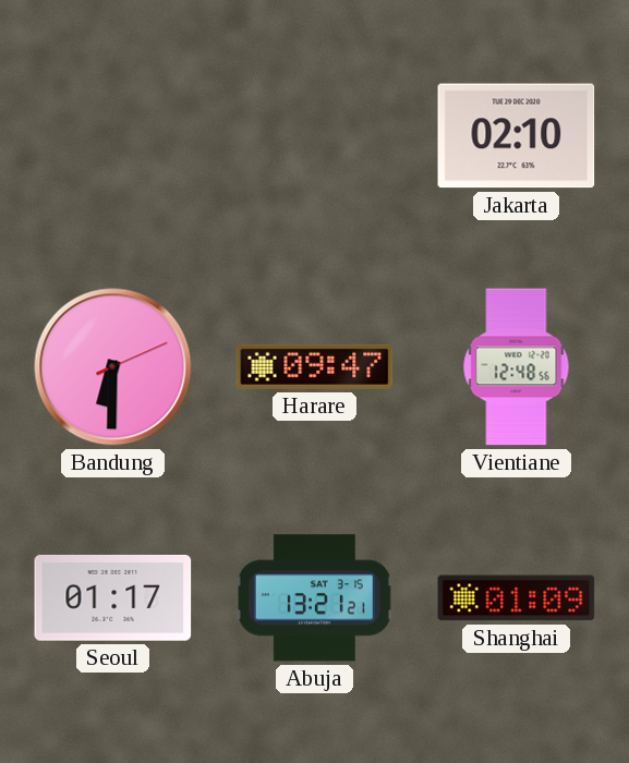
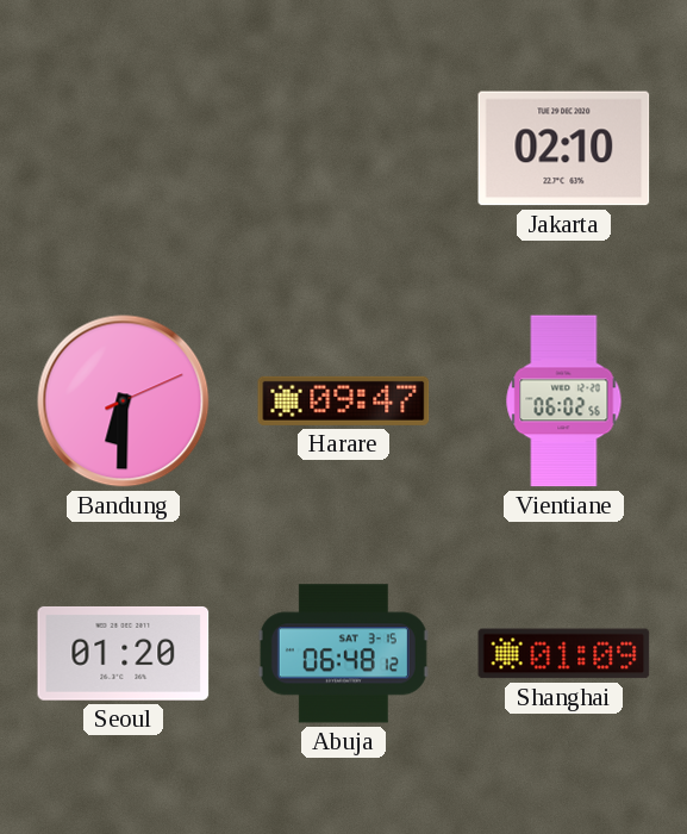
Vientiane: 12:48 -> 06:02 (564, 402)
Seoul: 01:17 -> 01:20 (124, 654)
Abuja: 13:21 -> 06:48 (343, 654)
